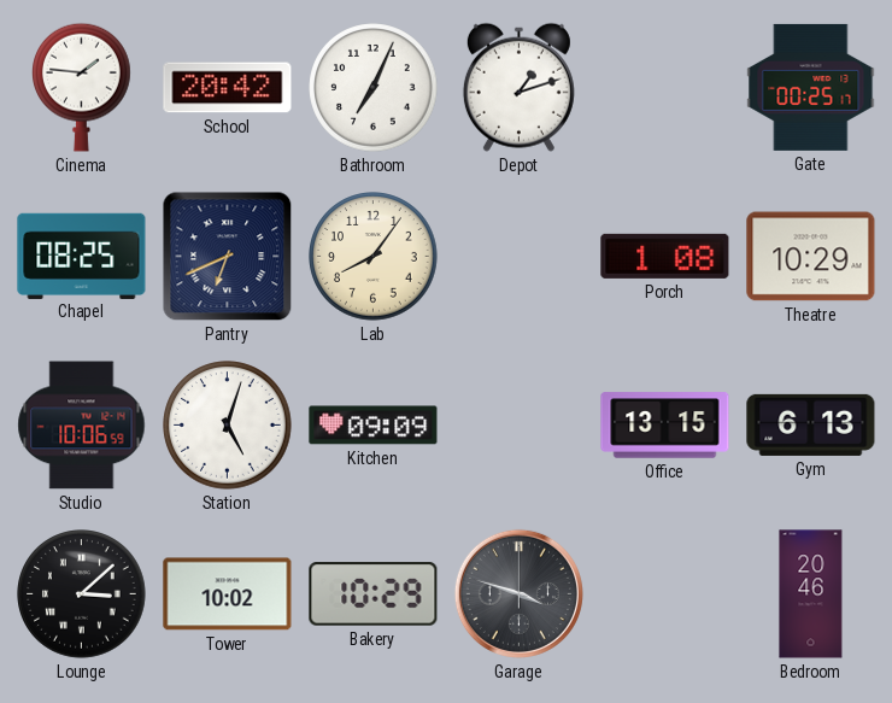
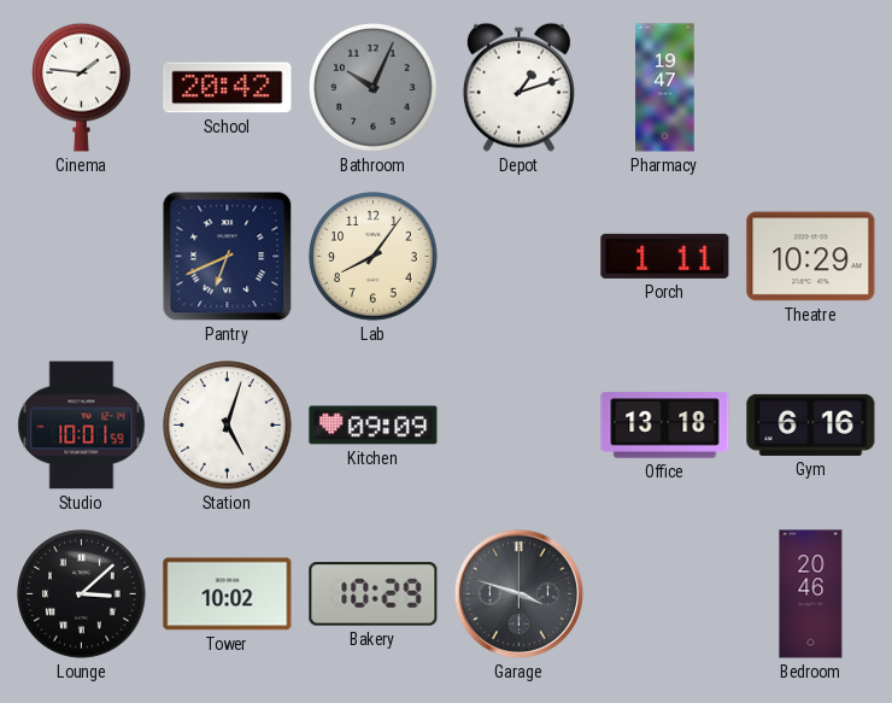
Bathroom: 7:04 -> 10:04 (374, 88)
Bathroom dial: white -> grey (374, 88)
Pharmacy: none -> 19:47 (665, 88)
Gate: 00:25 -> none (811, 87)
Chapel: 08:25 -> none (82, 256)
Porch: 1:08 -> 1:11 (665, 256)
Studio: 10:06 -> 10:01 (82, 426)
Office: 13:15 -> 13:18 (665, 426)
Gym: 6:13 -> 6:16 (811, 424)
